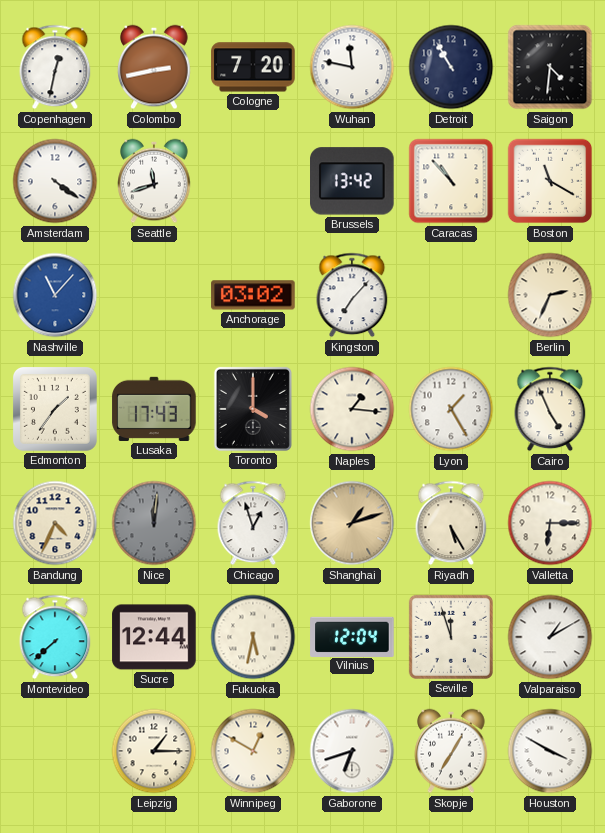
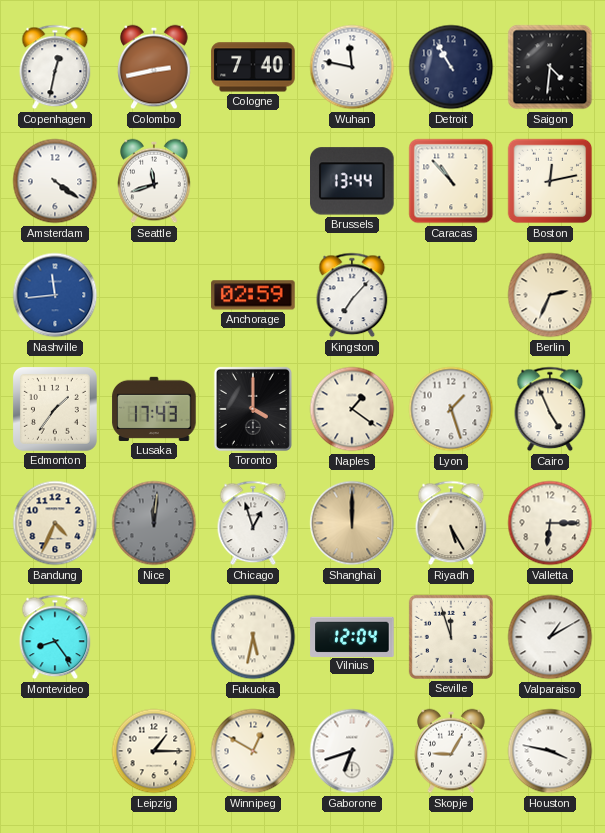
Cologne: 7:20 -> 7:40 (253, 67)
Brussels: 13:42 -> 13:44 (353, 181)
Boston: 11:20 -> 12:13 (550, 181)
Nashville: 11:07 -> 11:44 (55, 295)
Anchorage: 03:02 -> 02:59 (253, 295)
Naples: 1:16 -> 1:21 (352, 409)
Lyon: 1:25 -> 1:27 (451, 409)
Shanghai: 1:12 -> 12:00 (352, 523)
Montevideo: 7:38 -> 8:24 (55, 637)
Sucre: 12:44 -> none (154, 637)
Skopje: 7:05 -> 9:05 (451, 751)
Houston: 3:50 -> 3:47 (550, 751)
